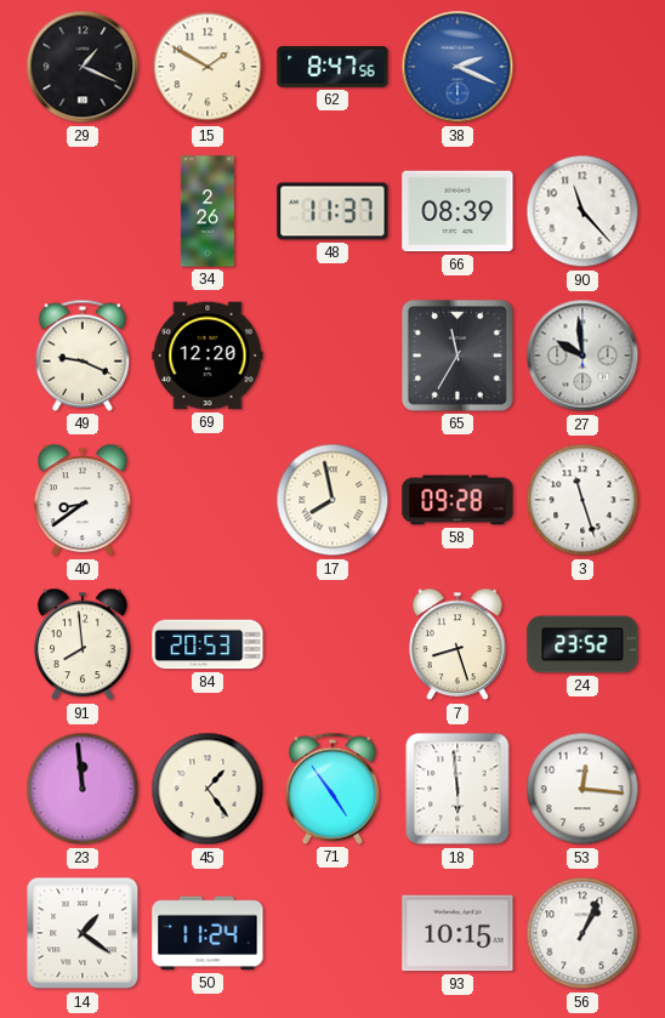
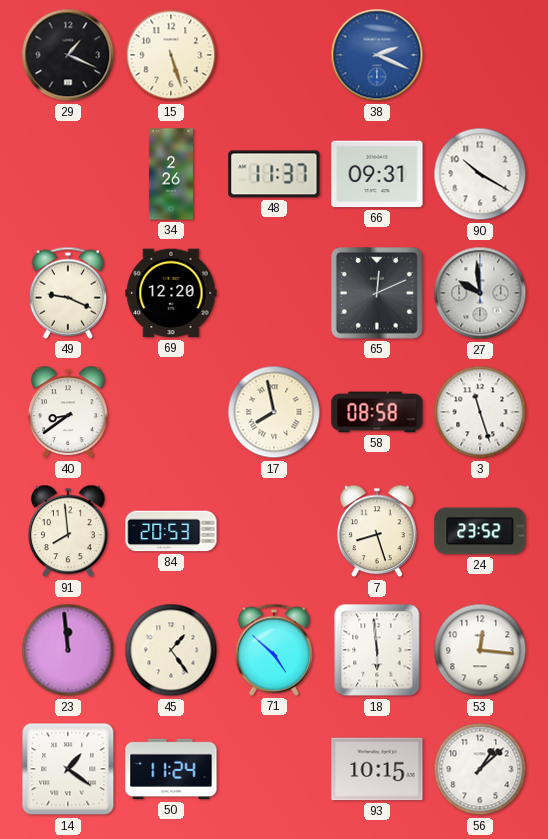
15: 1:50 -> 5:27 (171, 55)
62: 8:47 -> none (332, 67)
66: 08:39 -> 09:31 (377, 174)
90: 11:23 -> 10:20 (480, 174)
65: 11:35 -> 12:11 (378, 294)
58: 09:28 -> 08:58 (377, 412)
71: 4:54 -> 4:52 (273, 650)
56: 1:04 -> 1:08 (480, 769)
